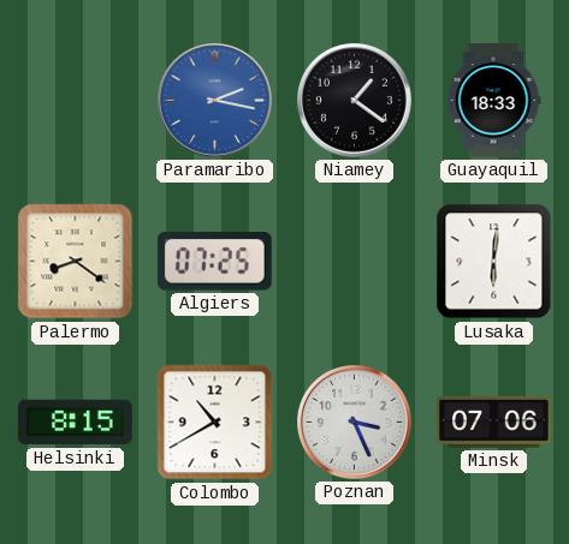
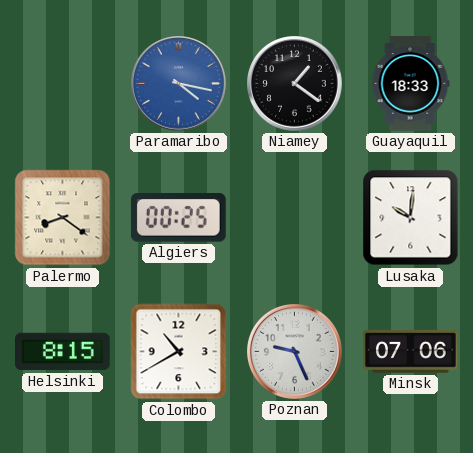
Paramaribo: 2:17 -> 4:17 (179, 84)
Algiers: 07:25 -> 00:25 (178, 218)
Lusaka: 6:01 -> 10:01 (411, 218)
Poznan: 3:26 -> 9:26 (295, 352)
